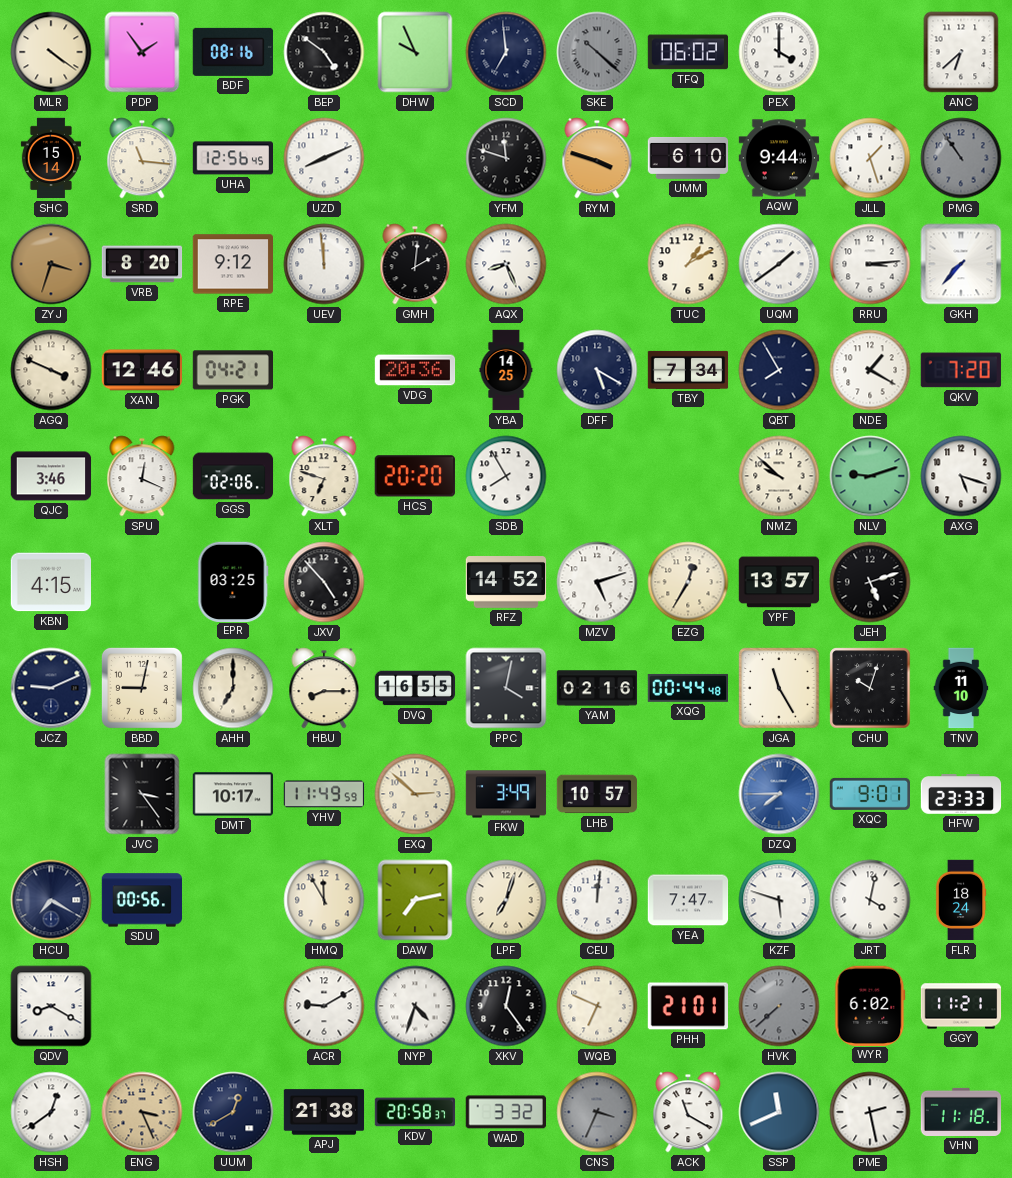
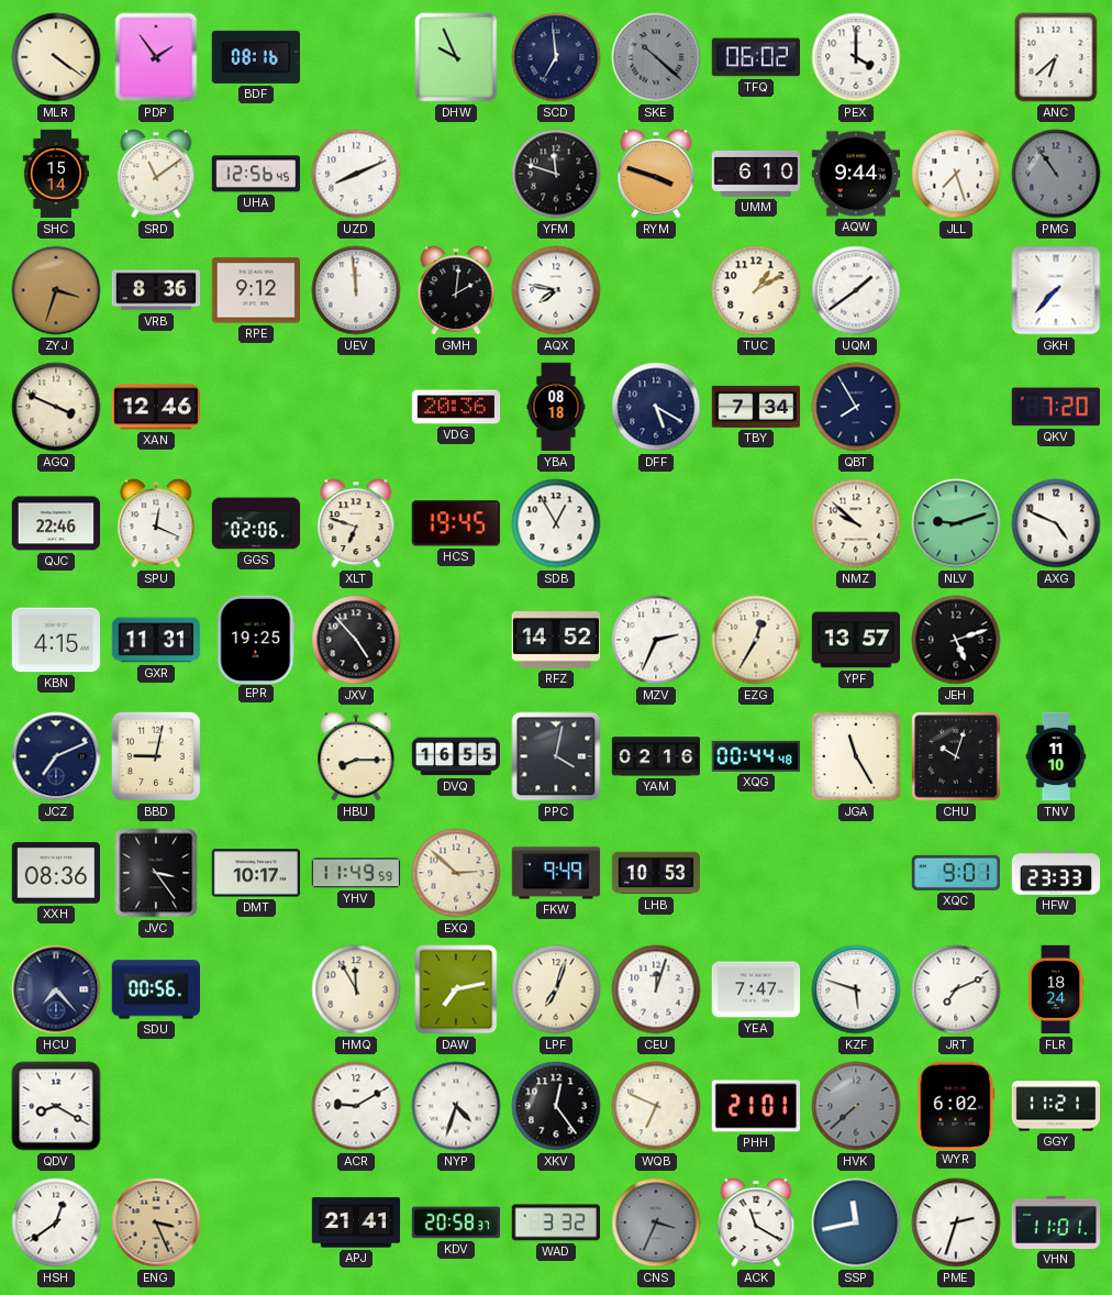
BEP: 4:51 -> none (324, 52)
SRD: 11:16 -> 11:09 (156, 174)
JLL: 1:27 -> 7:27 (956, 174)
VRB: 8:20 -> 8:36 (156, 290)
AQX: 8:26 -> 7:47 (556, 290)
RRU: 3:14 -> none (870, 264)
PGK: 04:21 -> none (232, 370)
YBA: 14:25 -> 08:18 (556, 407)
NDE: 1:20 -> none (870, 370)
QJC: 3:46 -> 22:46 (56, 523)
HCS: 20:20 -> 19:45 (456, 523)
SDB: 7:55 -> 12:55 (556, 523)
AXG: 5:18 -> 4:49 (1056, 523)
GXR: none -> 11:31 (156, 640)
EPR: 03:25 -> 19:25 (256, 639)
MZV: 5:12 -> 2:34 (656, 640)
JCZ: 9:11 -> 7:11 (56, 756)
AHH: 7:00 -> none (233, 688)
XXH: none -> 08:36 (56, 874)
FKW: 3:49 -> 9:49 (556, 873)
LHB: 10:57 -> 10:53 (656, 873)
DZQ: 7:45 -> none (779, 794)
HCU: 7:20 -> 7:23 (56, 989)
CEU: 12:01 -> 12:03 (656, 989)
JRT: 4:02 -> 7:11 (956, 989)
UUM: 12:40 -> none (233, 1112)
APJ: 21:38 -> 21:41 (356, 1222)
SSP: 11:41 -> 11:43 (856, 1222)
PME: 2:28 -> 2:33 (956, 1222)
VHN: 11:18 -> 11:01 (1056, 1222)
